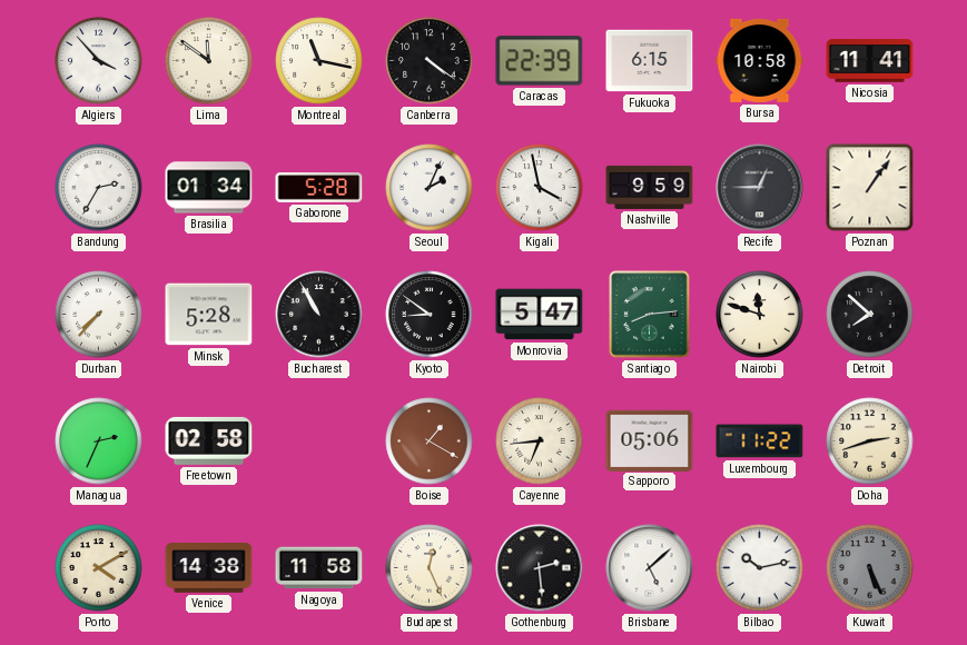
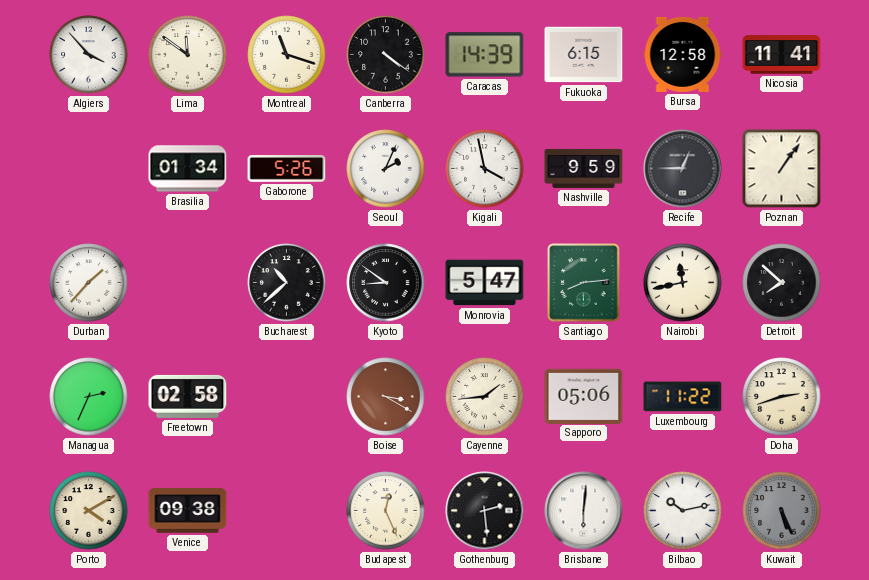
Montreal: 11:17 -> 11:18 (287, 55)
Caracas: 22:39 -> 14:39 (485, 55)
Bursa: 10:58 -> 12:58 (683, 54)
Bandung: 2:35 -> none (99, 188)
Gaborone: 5:28 -> 5:26 (287, 169)
Durban: 7:37 -> 1:37 (89, 283)
Minsk: 5:28 -> none (209, 315)
Bucharest: 10:55 -> 10:38 (287, 283)
Nairobi: 11:48 -> 11:43 (683, 283)
Boise: 1:20 -> 3:20 (386, 397)
Cayenne: 6:44 -> 1:44 (485, 397)
Venice: 14:38 -> 09:38 (188, 511)
Nagoya: 11:58 -> none (319, 568)
Brisbane: 5:08 -> 6:01 (584, 511)
